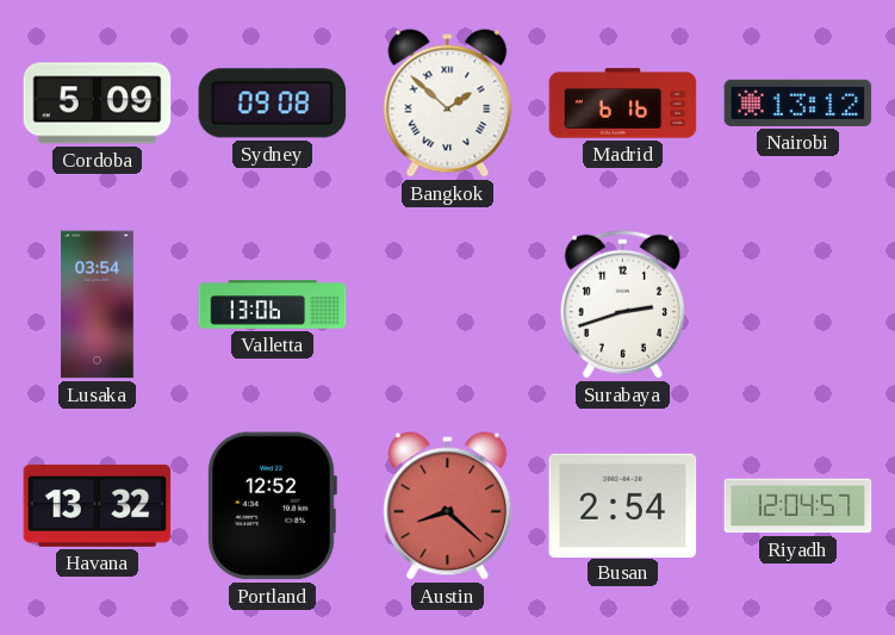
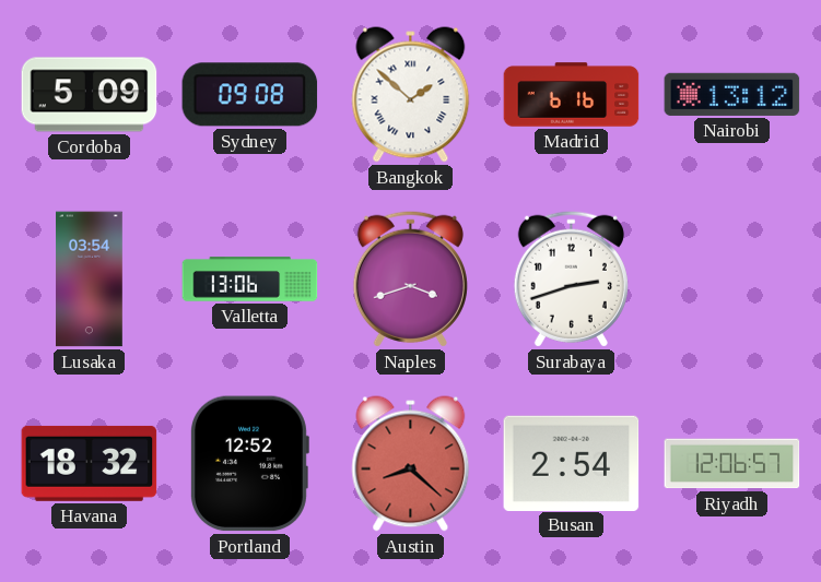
Naples: none -> 3:42 (410, 278)
Havana: 13:32 -> 18:32 (90, 463)
Riyadh: 12:04 -> 12:06 (732, 464)
